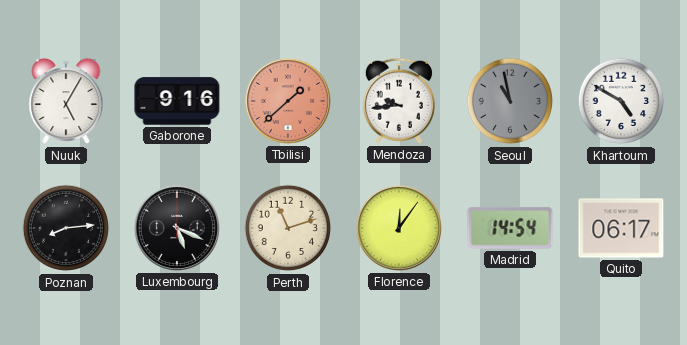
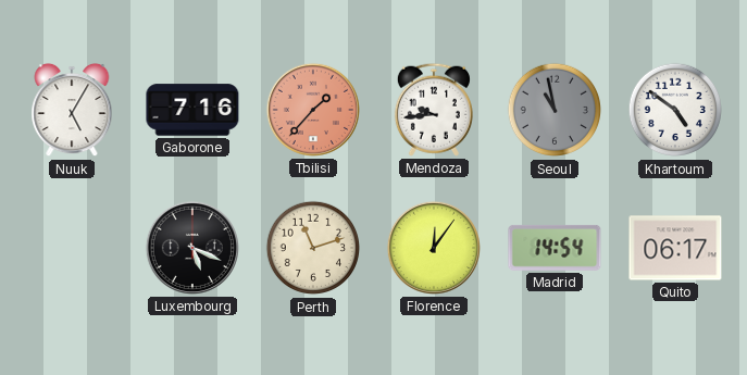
Gaborone: 9:16 -> 7:16 (192, 110)
Tbilisi: 1:38 -> 1:37 (313, 110)
Khartoum: 4:50 -> 4:51 (675, 110)
Poznan: 8:14 -> none (66, 228)
